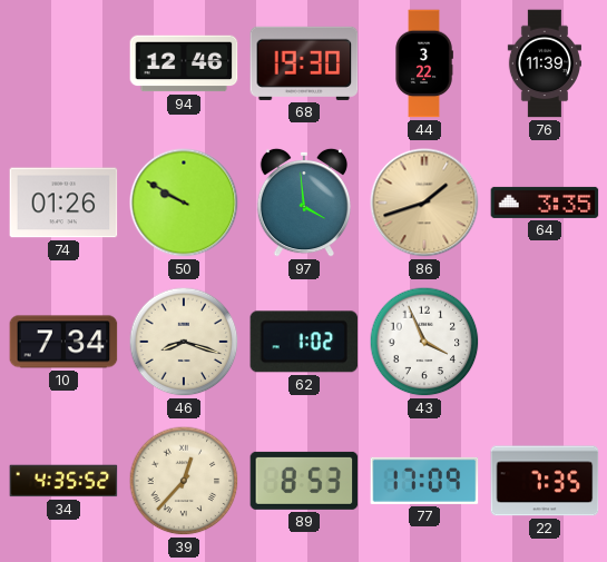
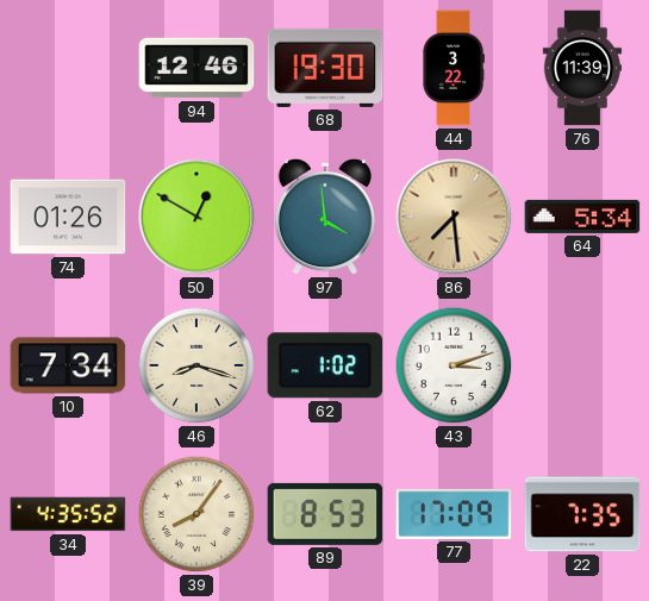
50: 9:50 -> 12:50 (196, 217)
86: 1:42 -> 7:29 (454, 217)
64: 3:35 -> 5:34 (582, 217)
43: 3:56 -> 3:12 (454, 365)
39: 12:37 -> 8:06 (196, 514)
